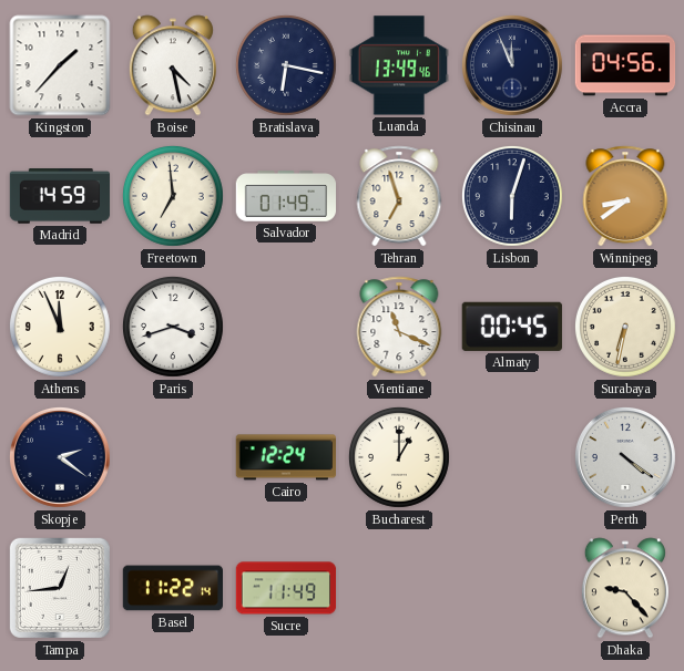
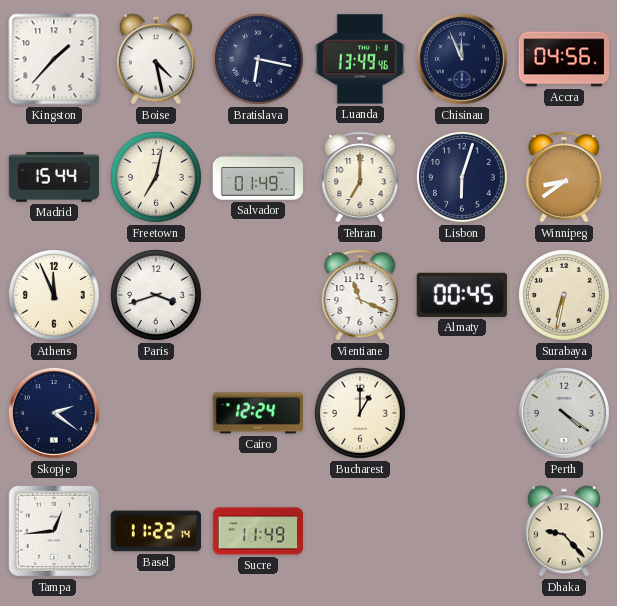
Madrid: 14:59 -> 15:44 (54, 177)
Freetown: 6:59 -> 7:02 (157, 177)
Tehran: 6:57 -> 7:00 (360, 177)
